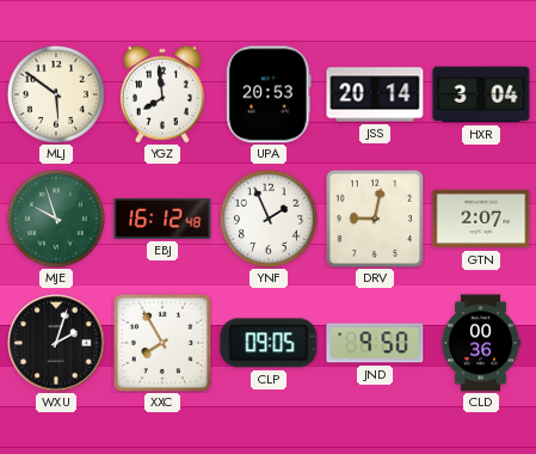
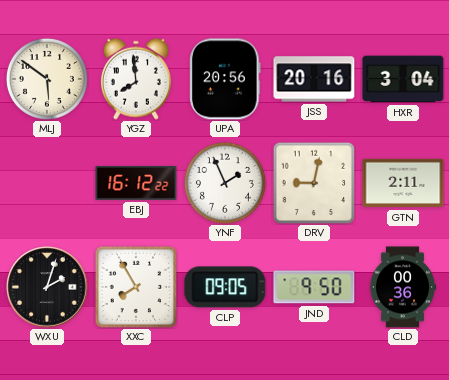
UPA: 20:53 -> 20:56 (225, 79)
JSS: 20:14 -> 20:16 (314, 79)
MJE: 9:57 -> none (56, 219)
EBJ: 16:12:48 -> 16:12:22 (136, 183)
GTN: 2:07 -> 2:11 (403, 183)
